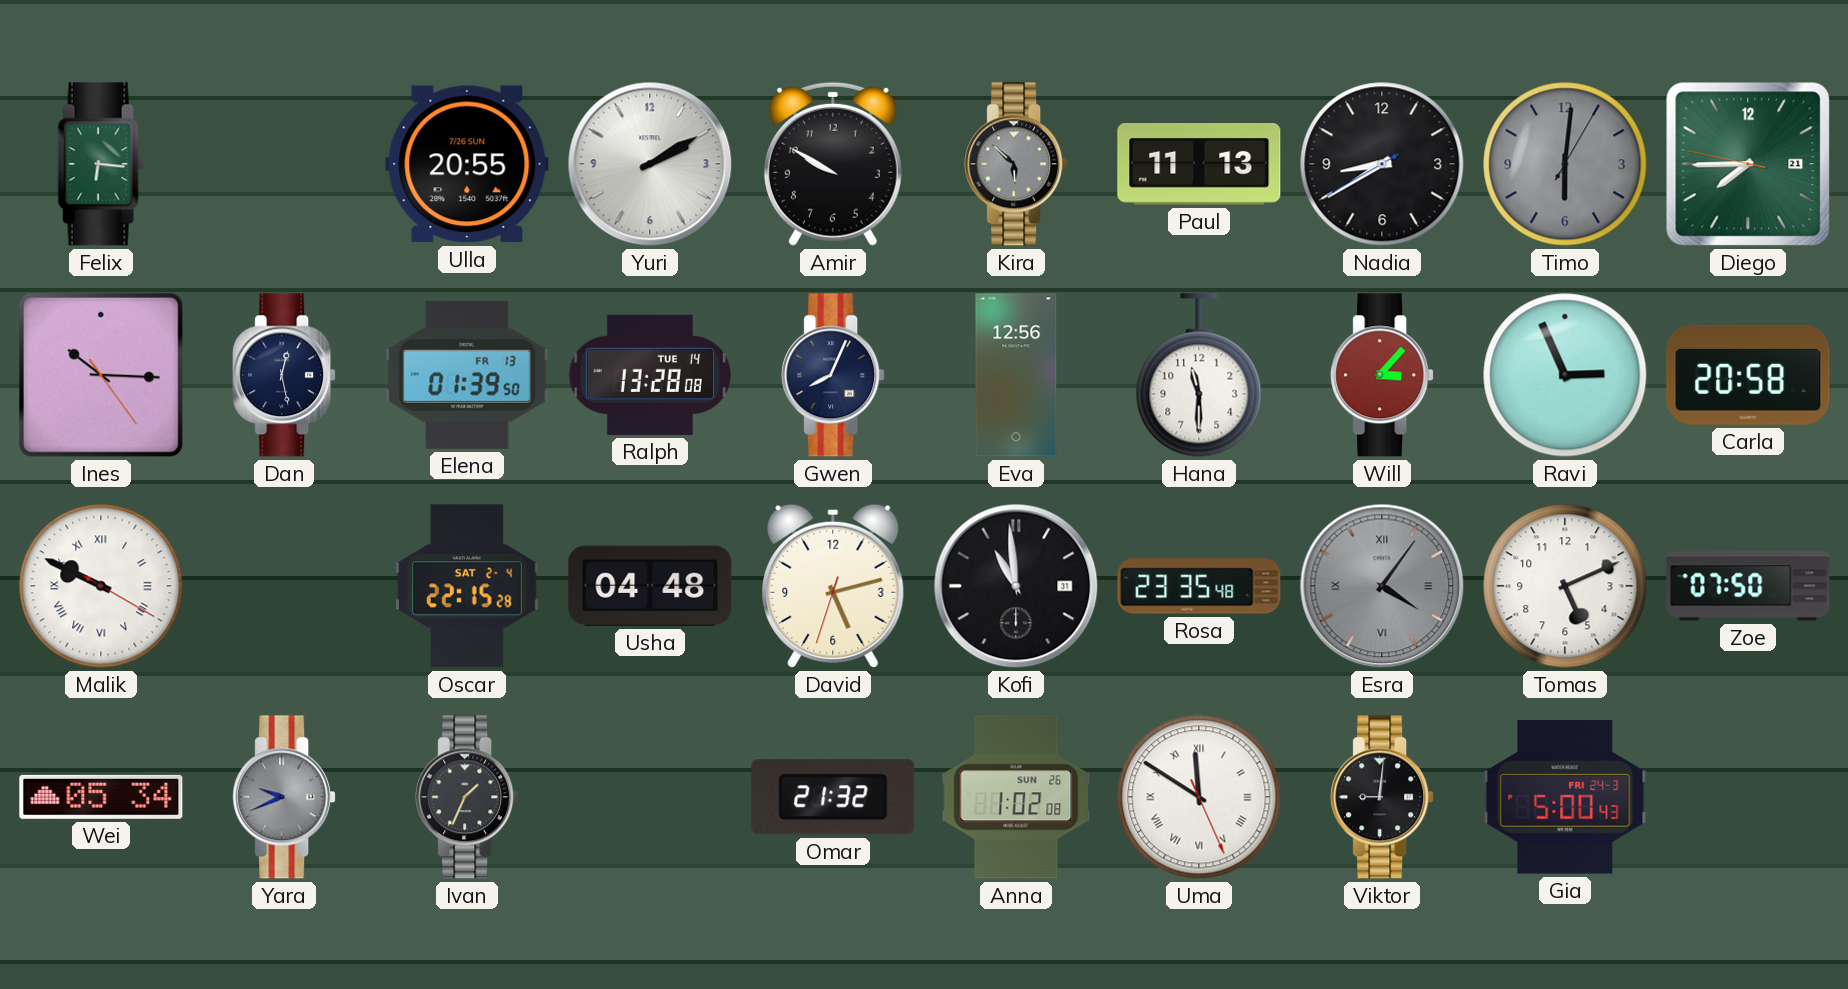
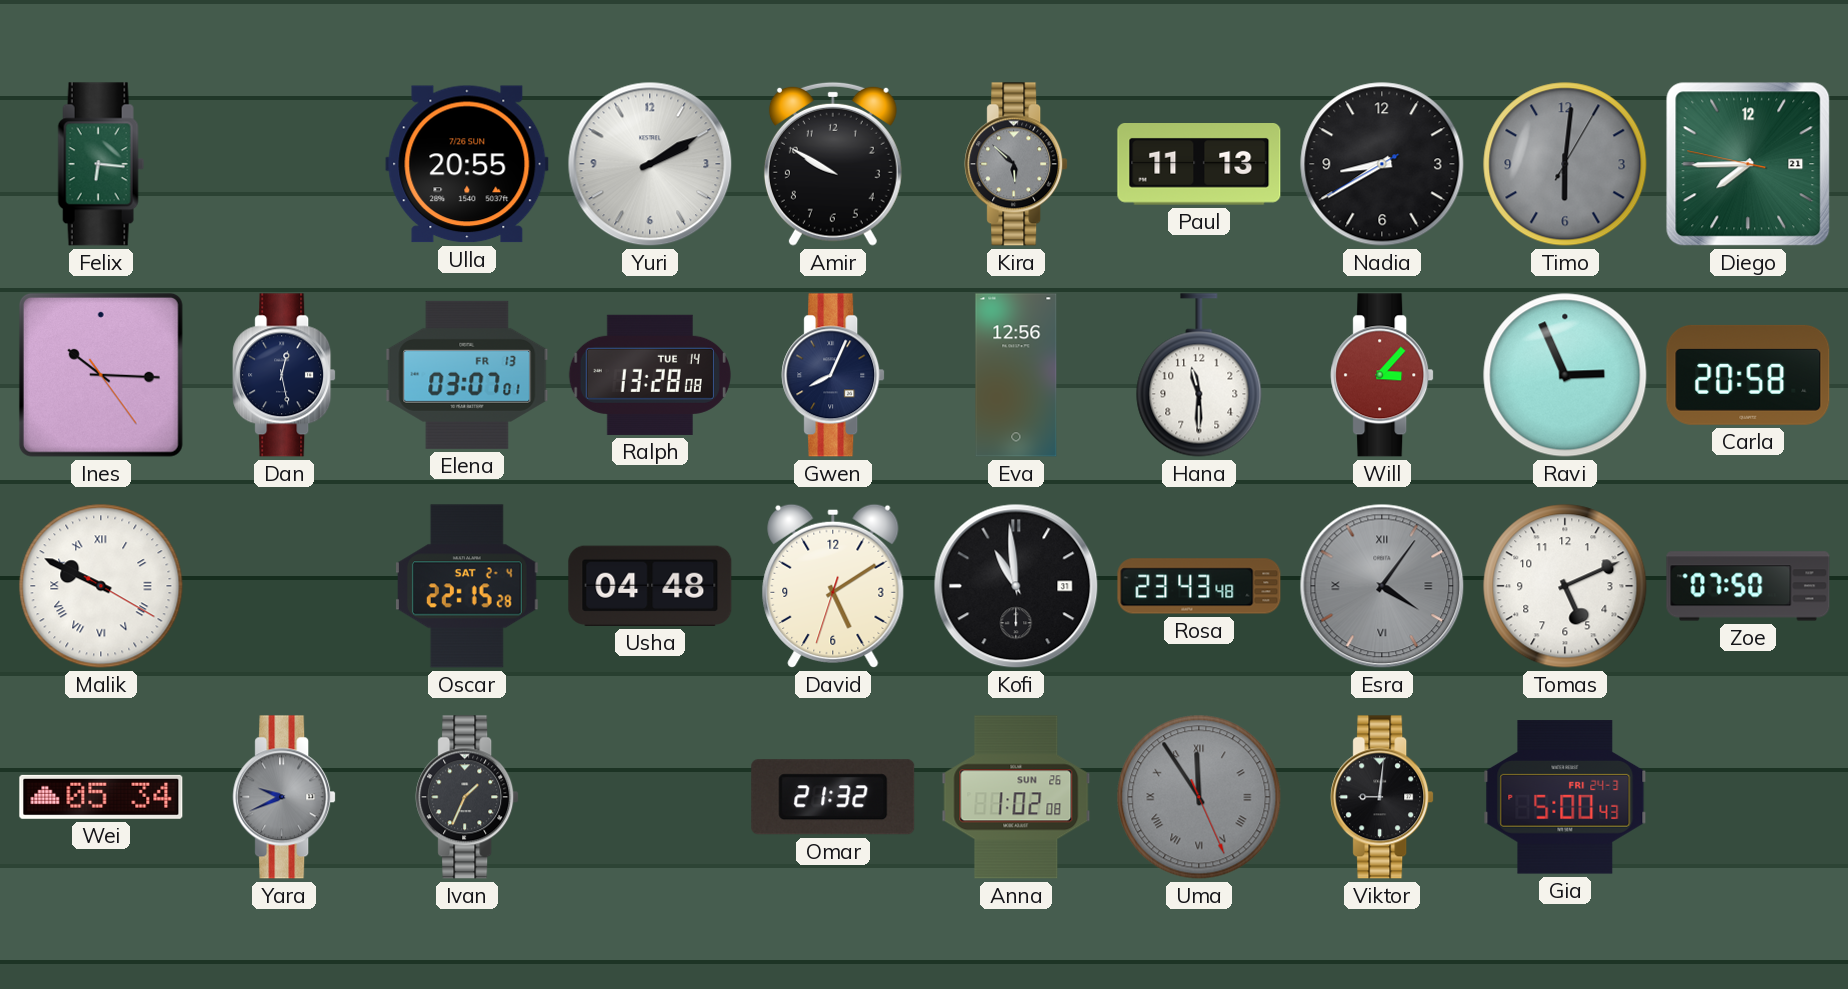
Elena: 01:39 -> 03:07 (467, 375)
David: 5:12 -> 5:09 (833, 586)
Rosa: 23:35 -> 23:43 (1199, 586)
Uma: 11:50 -> 11:54 (1199, 797)
Uma dial: white -> grey (1199, 797)
